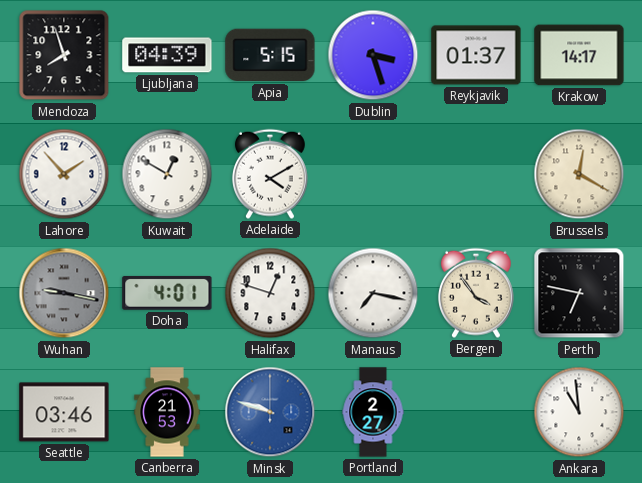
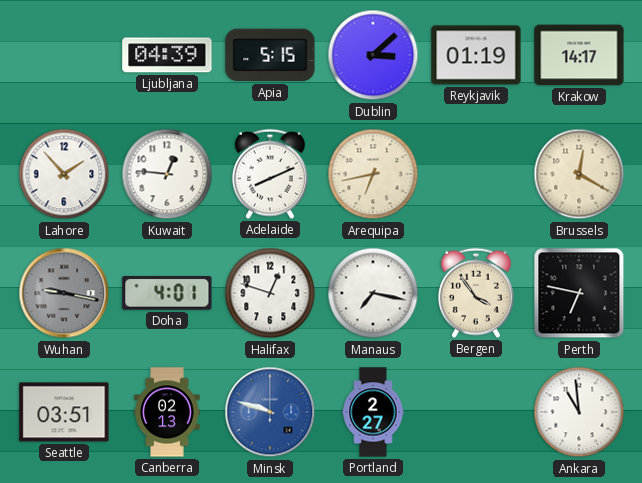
Mendoza: 7:57 -> none (64, 55)
Dublin: 3:27 -> 3:08 (373, 55)
Reykjavik: 01:37 -> 01:19 (476, 55)
Kuwait: 12:50 -> 12:46 (167, 174)
Adelaide: 4:10 -> 8:11 (270, 174)
Arequipa: none -> 6:43 (373, 174)
Seattle: 03:46 -> 03:51 (64, 412)
Canberra: 21:53 -> 02:13 (167, 412)
